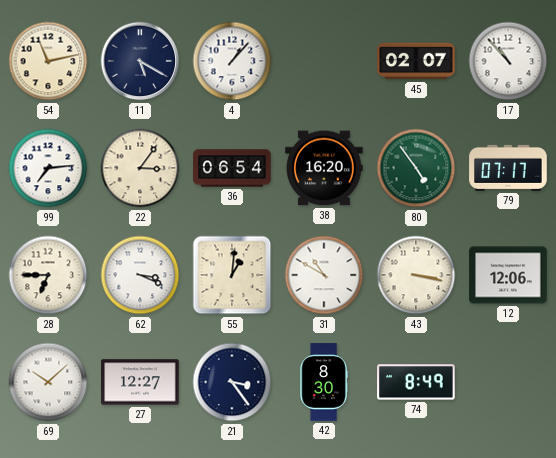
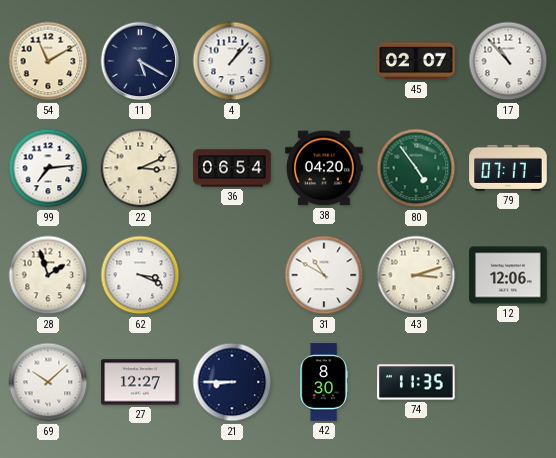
54: 11:13 -> 11:10 (48, 61)
22: 3:06 -> 3:11 (140, 168)
38: 16:20 -> 04:20 (324, 168)
28: 6:45 -> 1:57 (48, 275)
55: 1:01 -> none (232, 275)
43: 3:17 -> 3:12 (416, 275)
21: 3:24 -> 8:45 (232, 382)
74: 8:49 -> 11:35 (416, 382)
